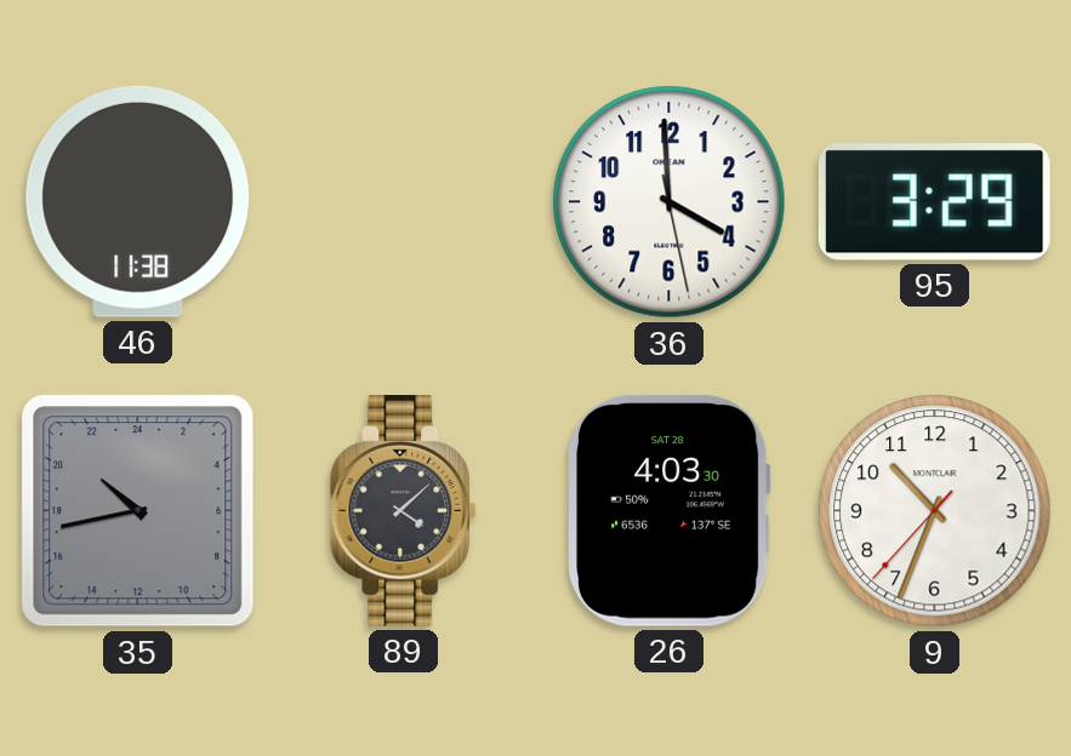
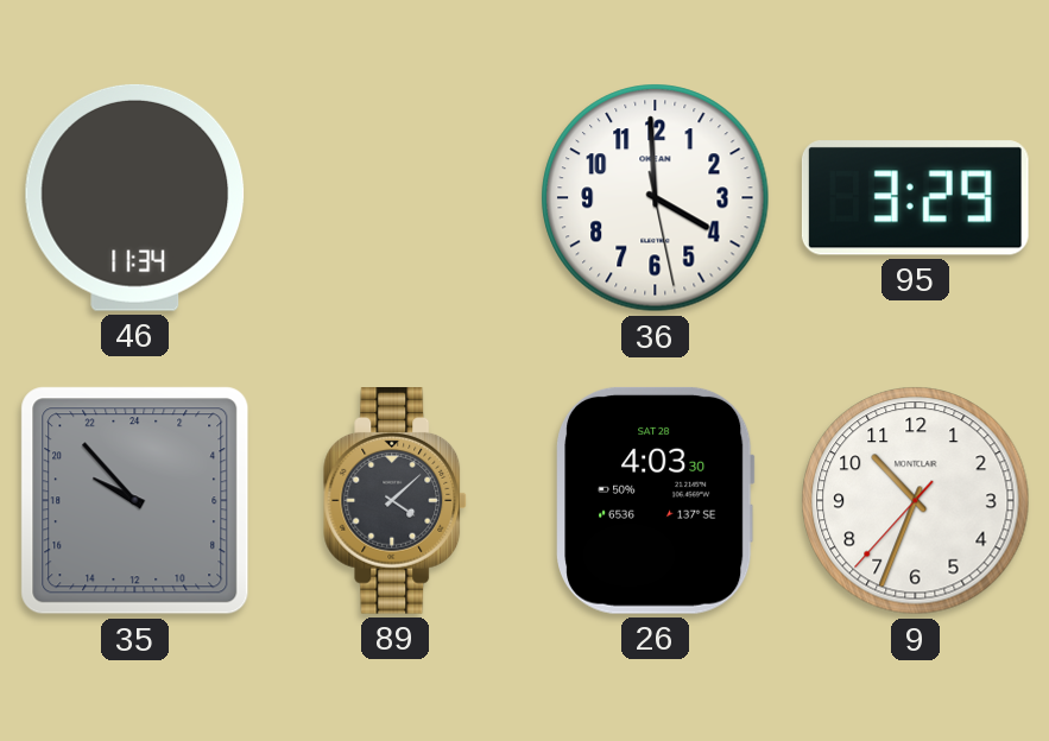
46: 11:38 -> 11:34 (135, 197)
35: 20:43 -> 19:53 (135, 501)
